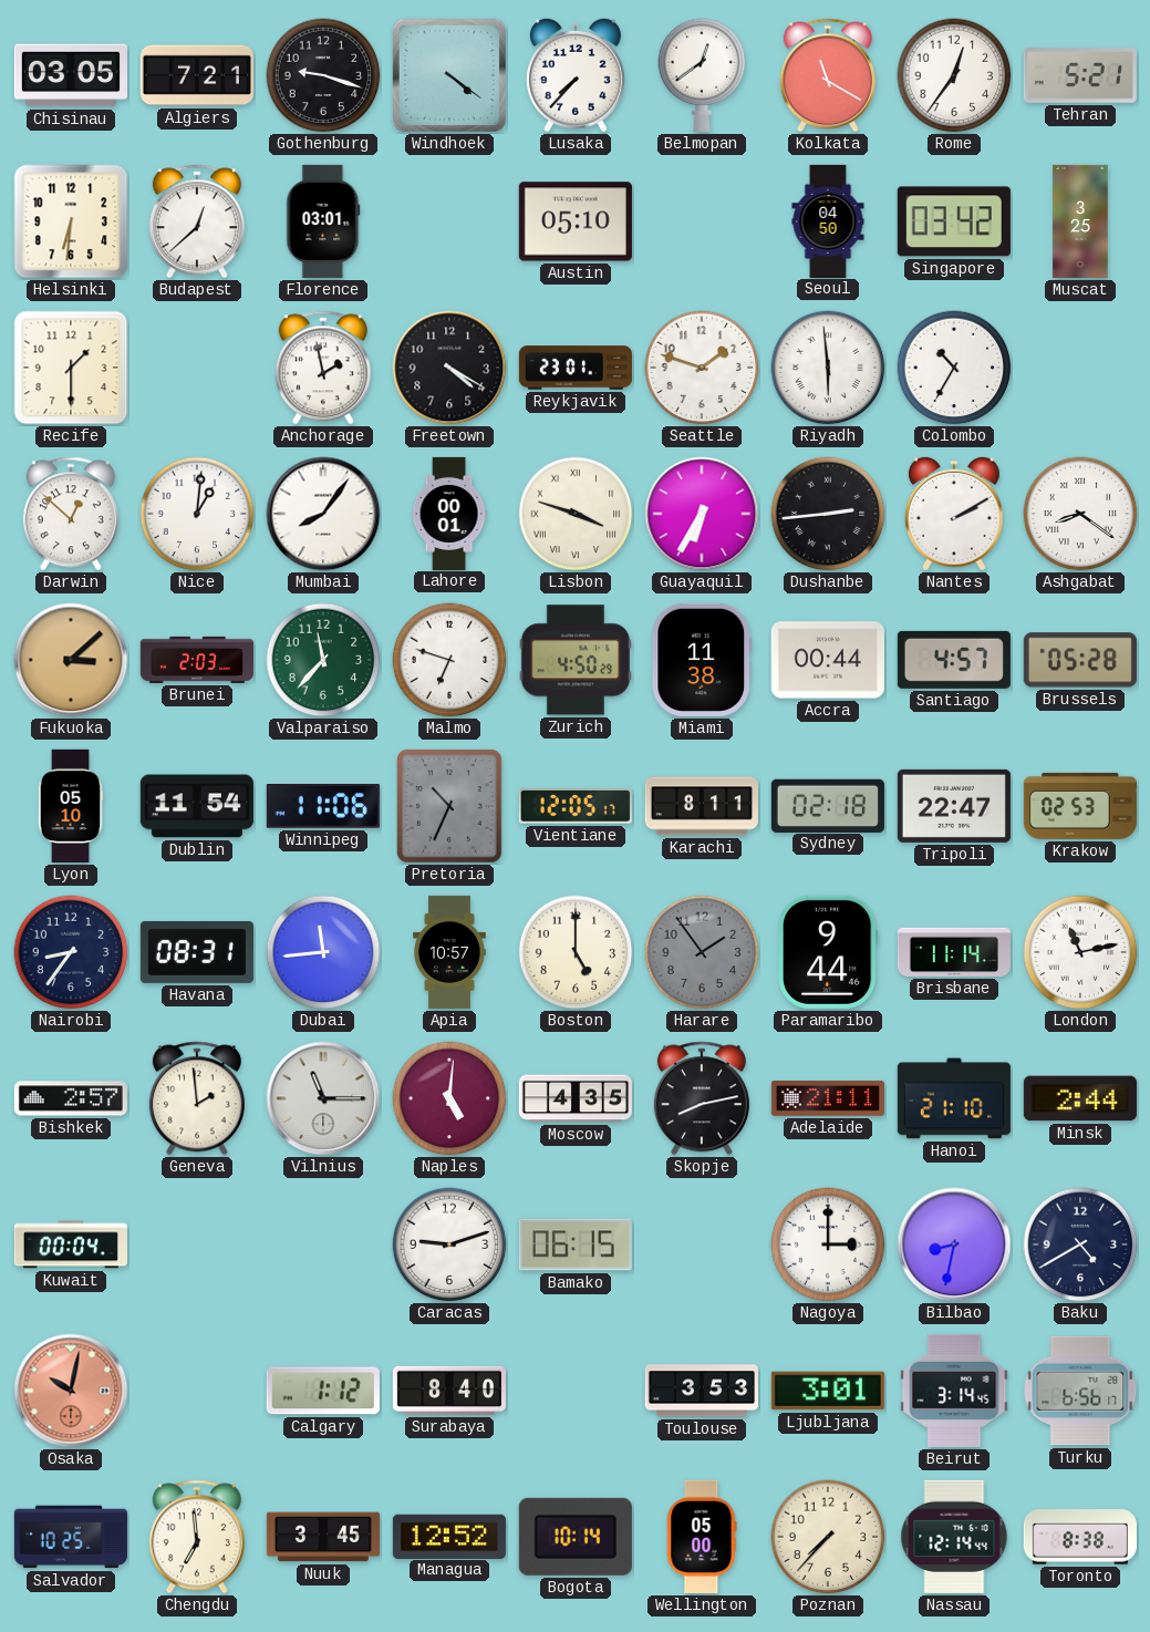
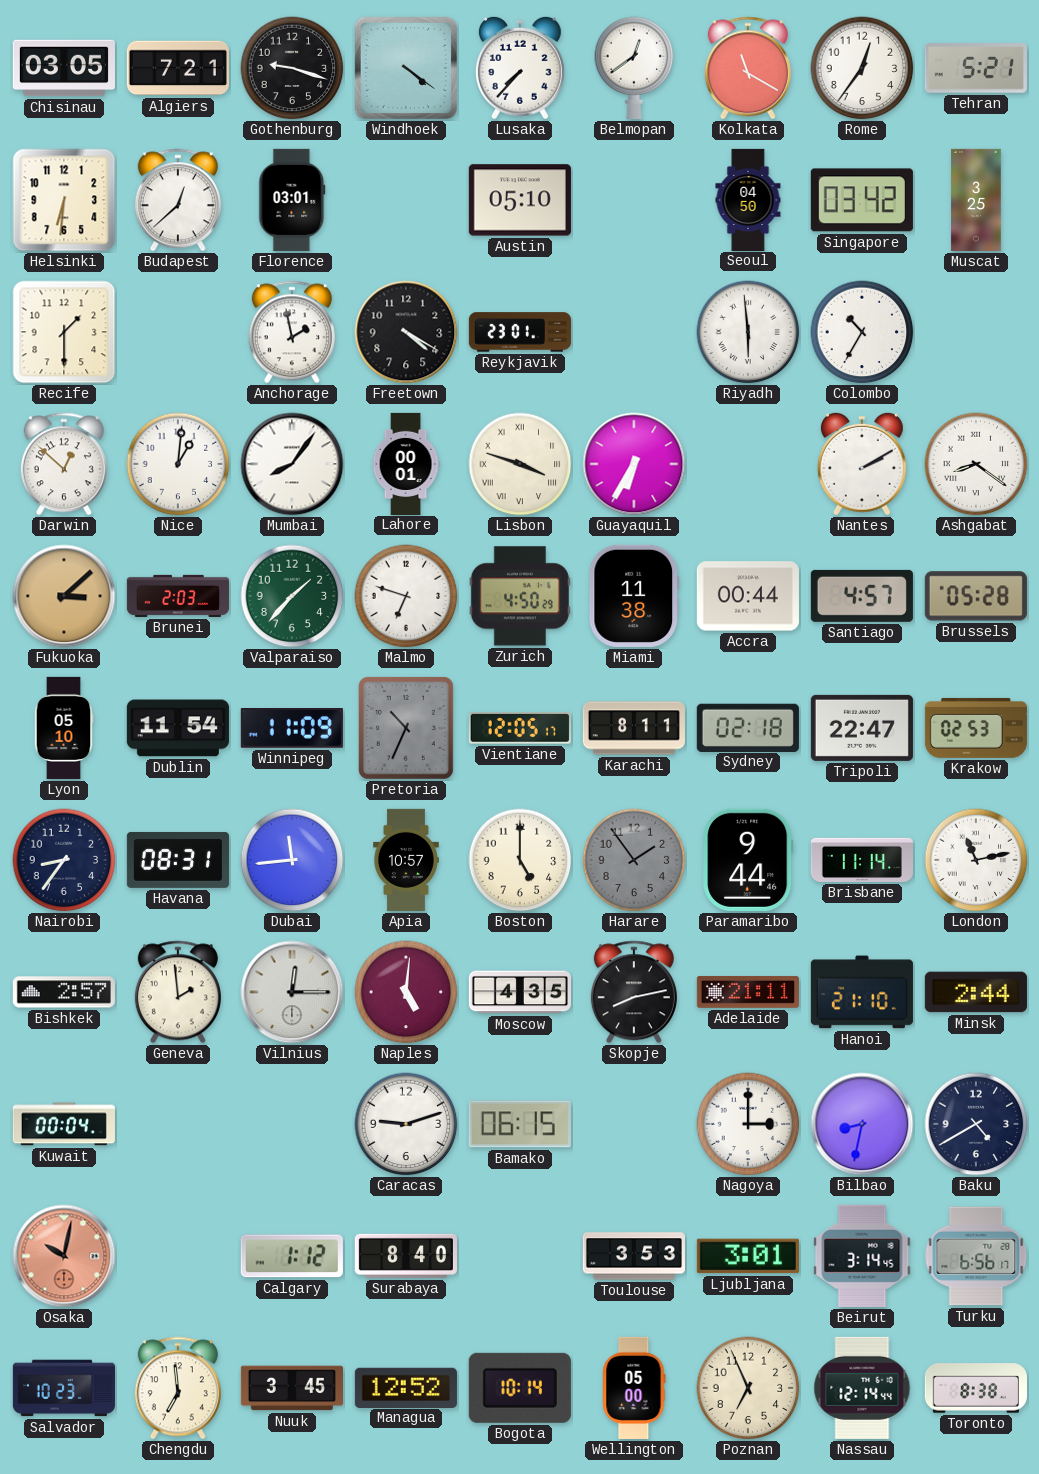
Seattle: 1:48 -> none (702, 368)
Dushanbe: 2:44 -> none (828, 514)
Valparaiso: 11:37 -> 1:37 (292, 596)
Winnipeg: 11:06 -> 11:09 (292, 729)
Vilnius: 11:15 -> 12:15 (292, 992)
Salvador: 10:25 -> 10:23 (64, 1388)
Poznan: 7:37 -> 6:56 (748, 1388)
